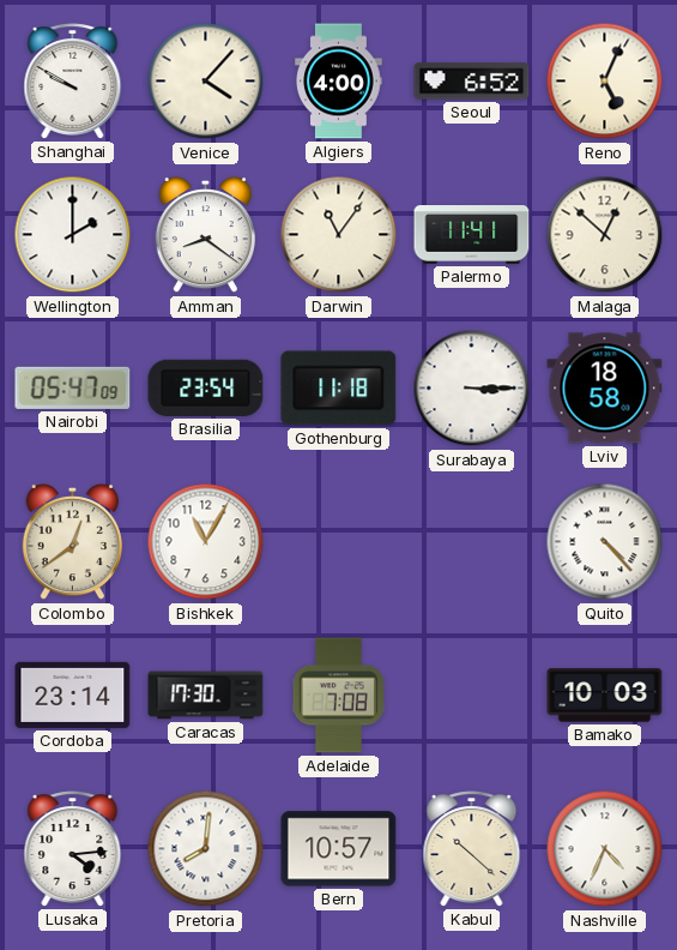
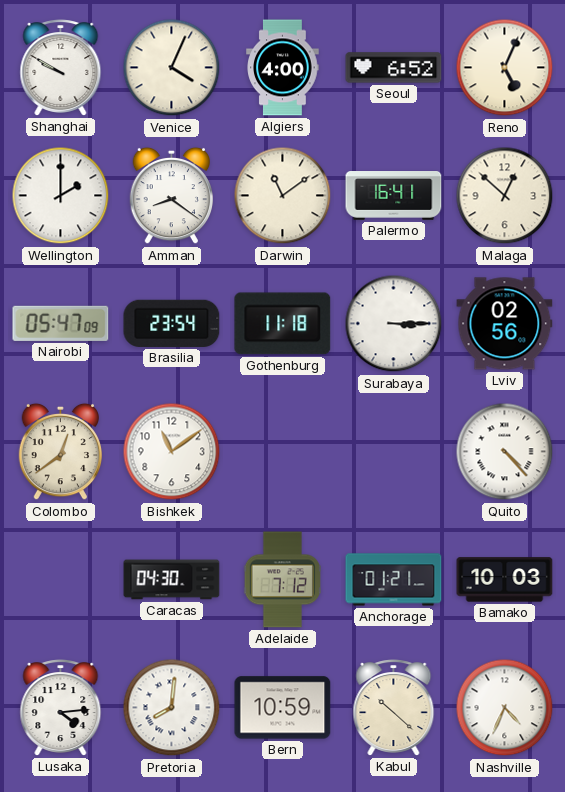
Venice: 4:07 -> 4:04 (172, 68)
Darwin: 11:06 -> 11:09 (283, 196)
Palermo: 11:41 -> 16:41 (394, 196)
Lviv: 18:58 -> 02:56 (505, 324)
Bishkek: 11:05 -> 11:09 (172, 452)
Cordoba: 23:14 -> none (73, 695)
Caracas: 17:30 -> 04:30 (172, 580)
Adelaide: 7:08 -> 7:12 (282, 580)
Anchorage: none -> 01:21 (394, 580)
Bern: 10:57 -> 10:59 (283, 708)
